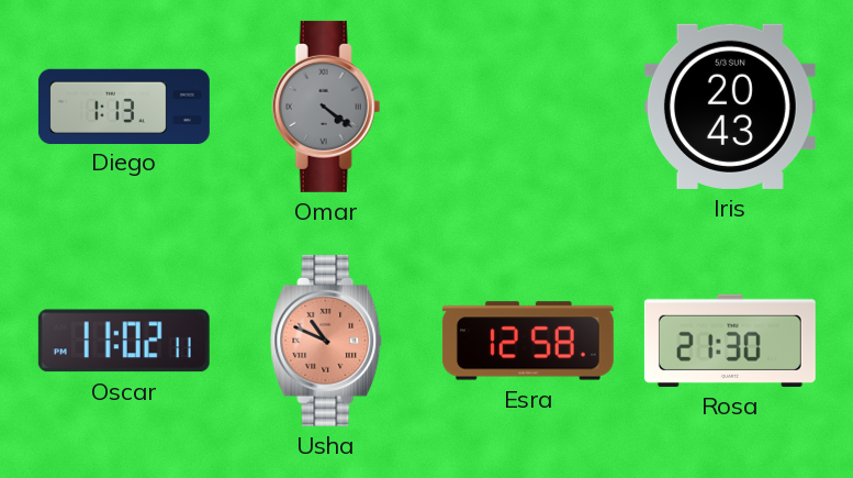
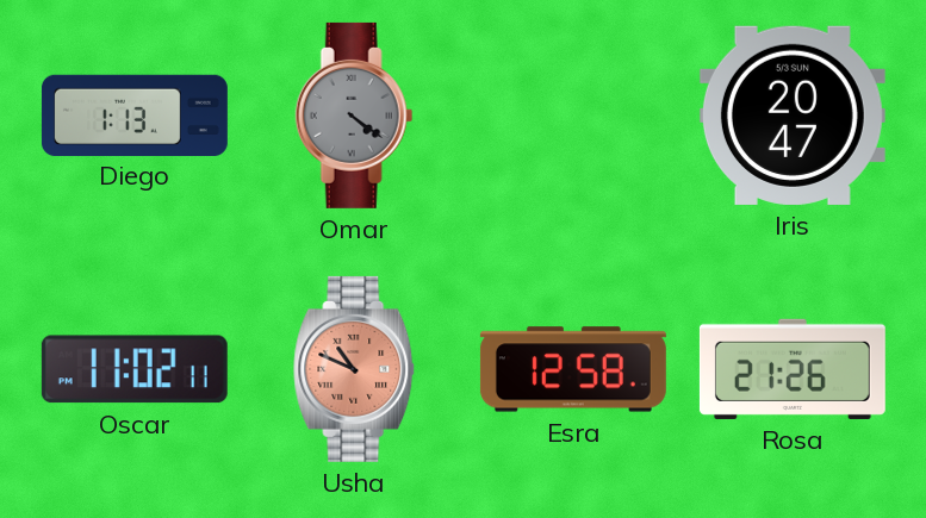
Iris: 20:43 -> 20:47 (793, 116)
Rosa: 21:30 -> 21:26 (793, 369)
